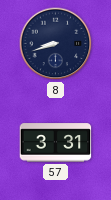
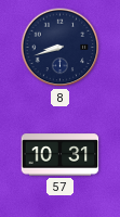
57: 3:31 -> 10:31 (61, 155)
